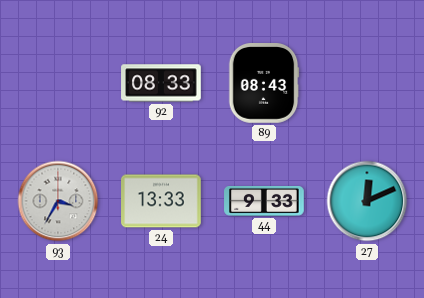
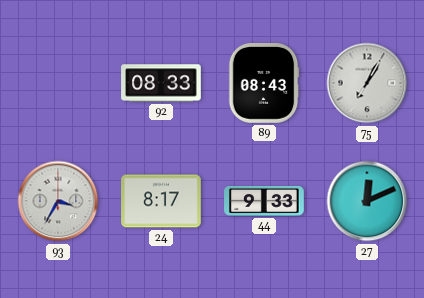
75: none -> 7:05 (367, 83)
24: 13:33 -> 8:17 (161, 201)
